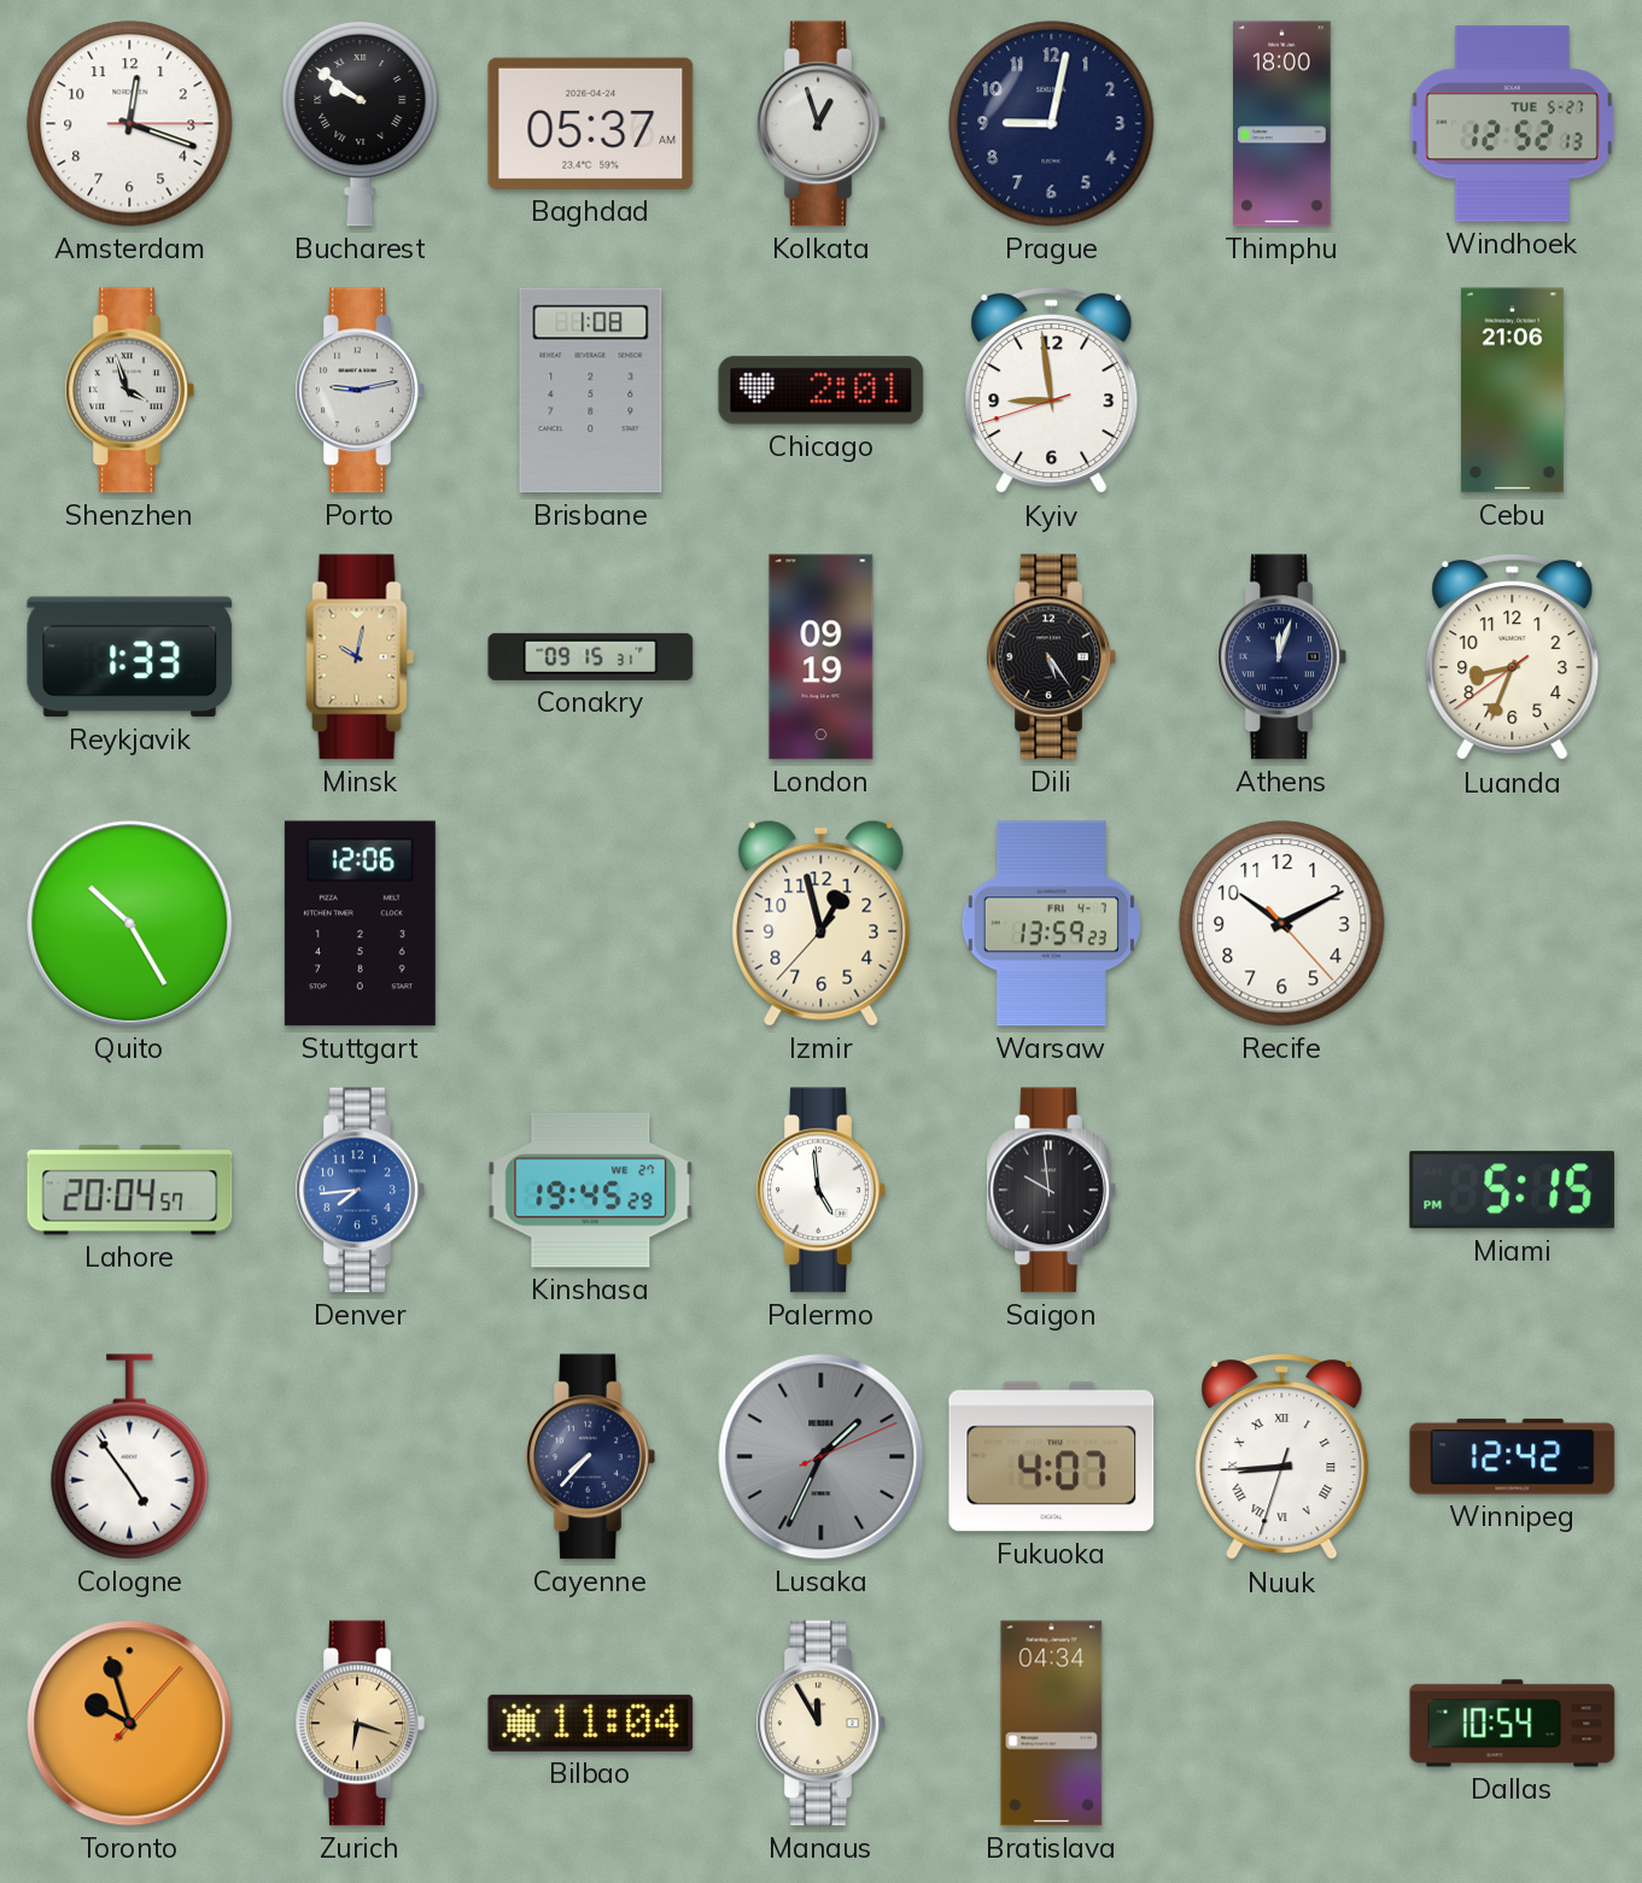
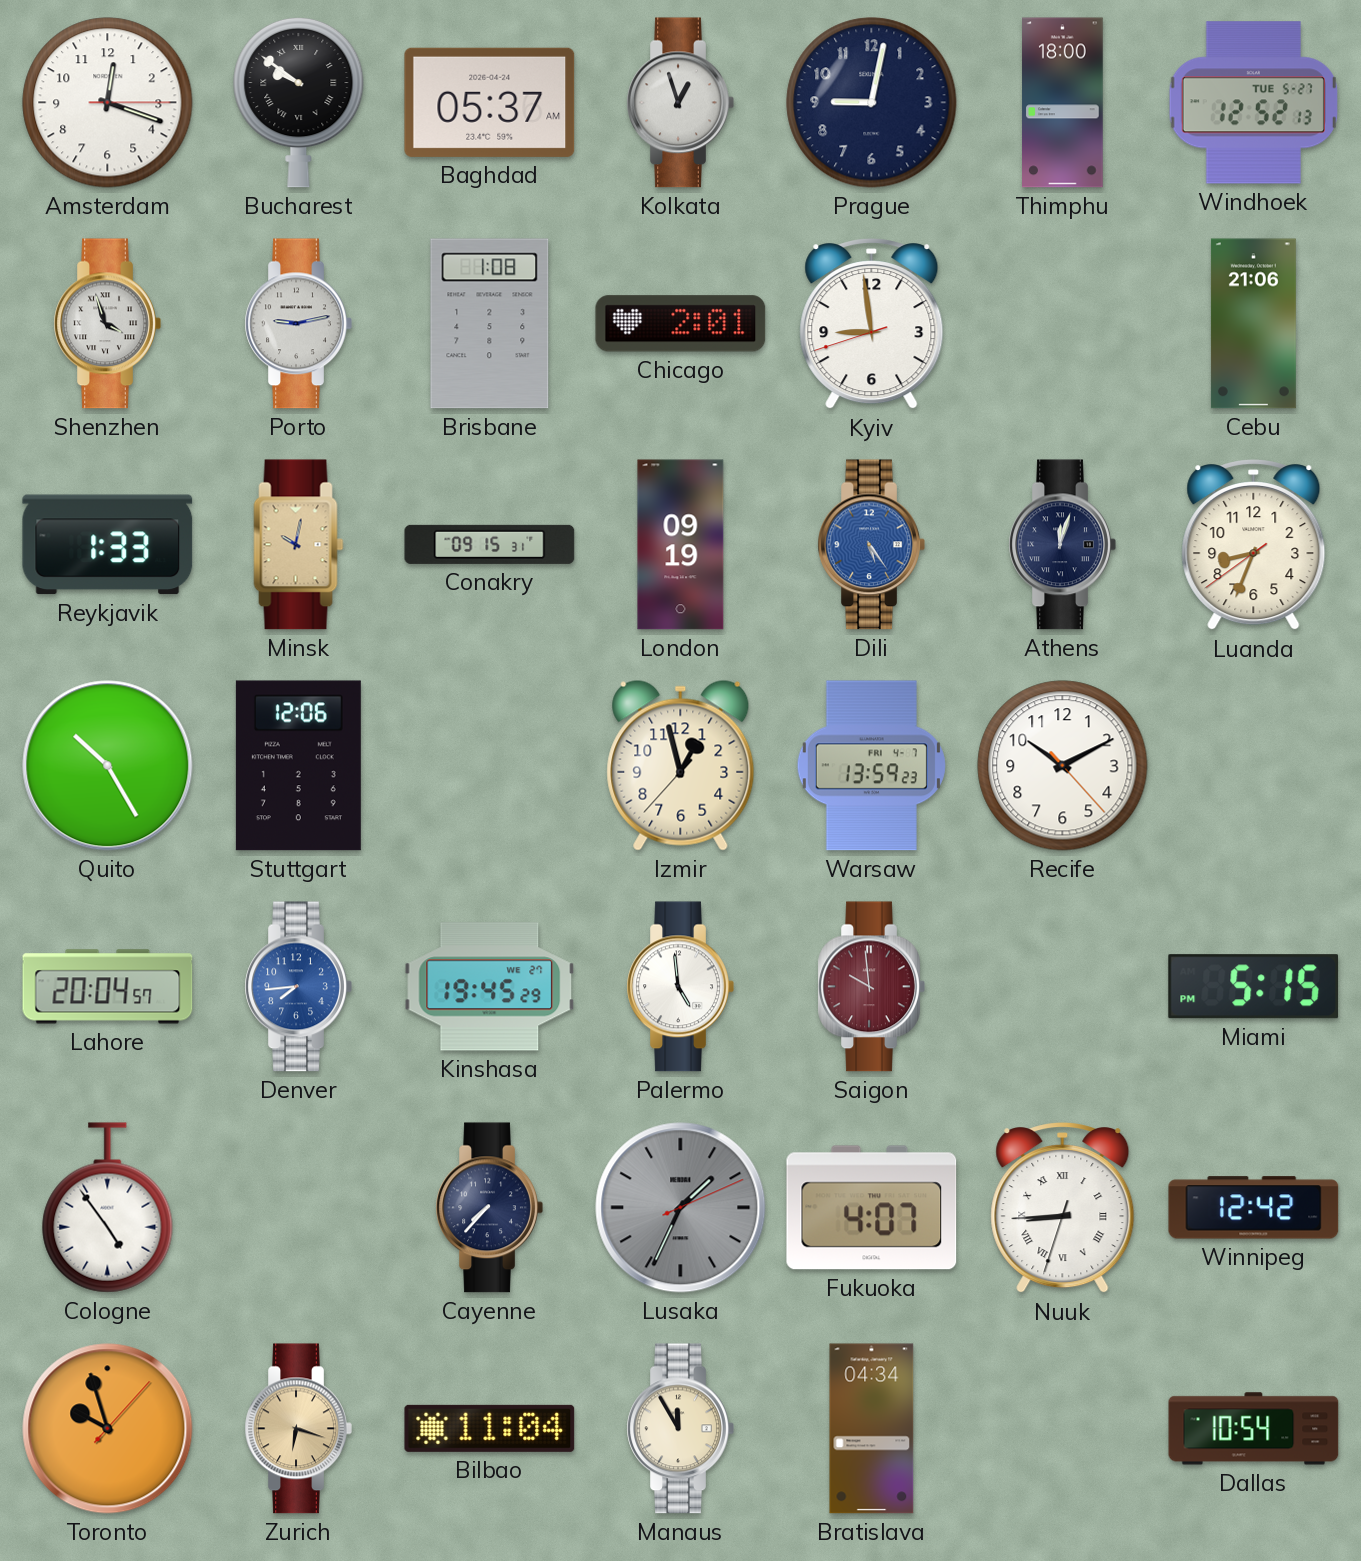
Dili dial: black -> blue (871, 545)
Saigon dial: black -> burgundy (871, 987)
